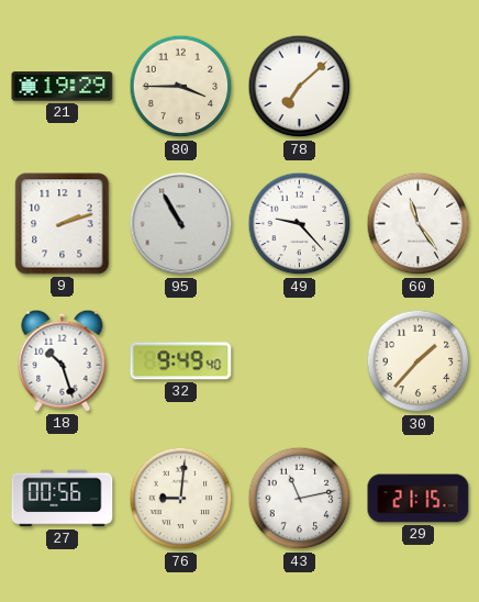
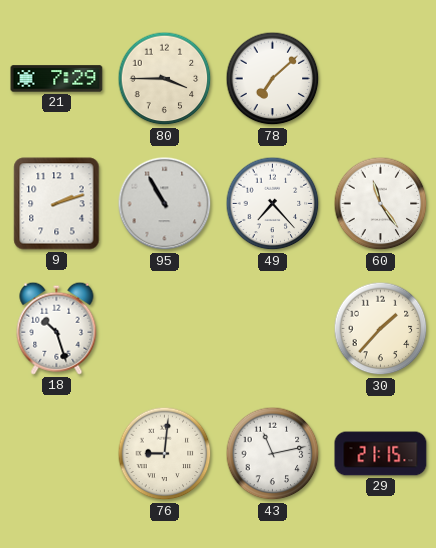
21: 19:29 -> 7:29 (57, 79)
49: 9:23 -> 7:23 (273, 204)
32: 9:49 -> none (181, 361)
27: 00:56 -> none (63, 499)
